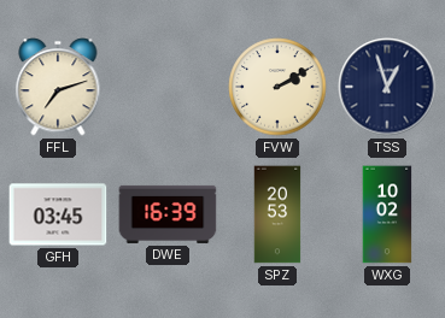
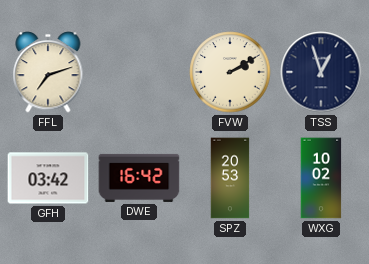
GFH: 03:45 -> 03:42 (48, 178)
DWE: 16:39 -> 16:42 (139, 178)
